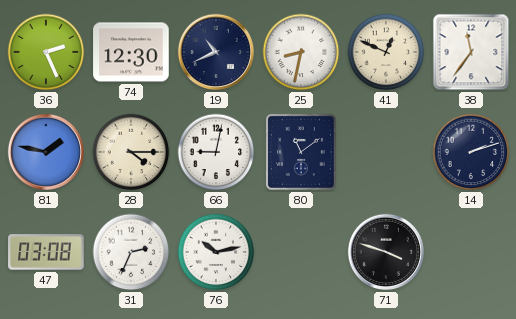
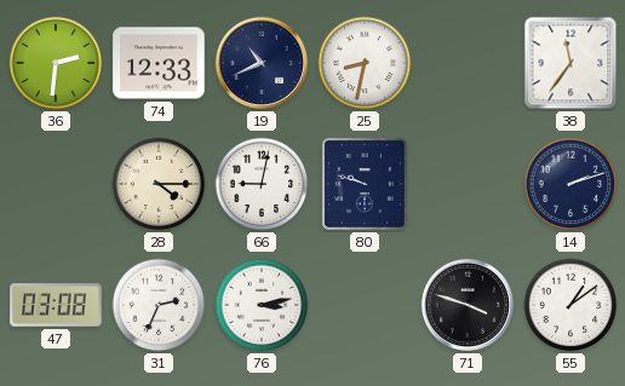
36: 2:26 -> 2:31 (56, 63)
74: 12:30 -> 12:33 (159, 63)
41: 12:49 -> none (386, 52)
81: 1:47 -> none (46, 152)
80: 11:09 -> 9:48 (365, 184)
76: 10:13 -> 3:13 (262, 305)
55: none -> 1:09 (570, 305)
